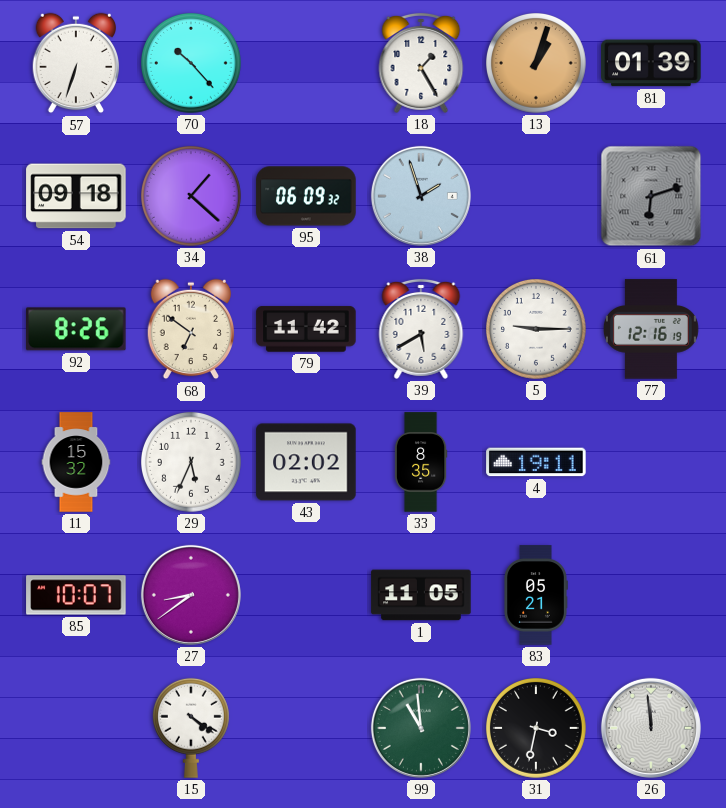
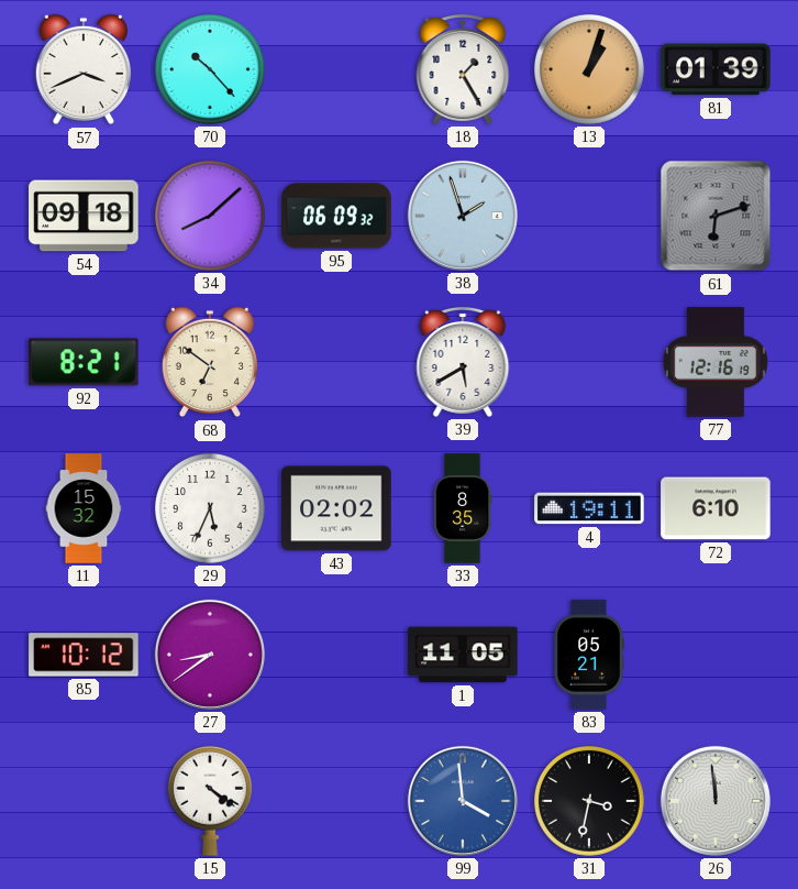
57: 6:33 -> 3:41 (84, 69)
34: 1:22 -> 8:08 (211, 217)
92: 8:26 -> 8:21 (84, 362)
79: 11:42 -> none (306, 329)
5: 9:15 -> none (537, 330)
72: none -> 6:10 (716, 508)
85: 10:07 -> 10:12 (84, 655)
99: 10:59 -> 3:59 (463, 801)
99 dial: green -> blue (463, 801)
